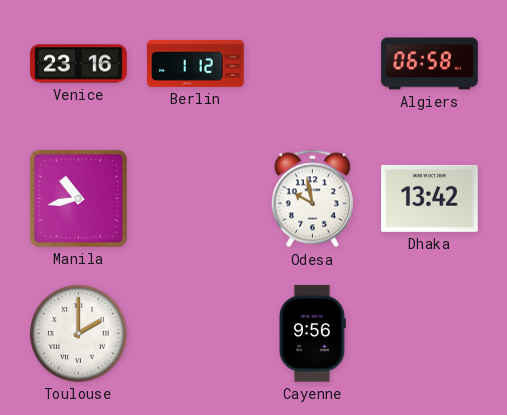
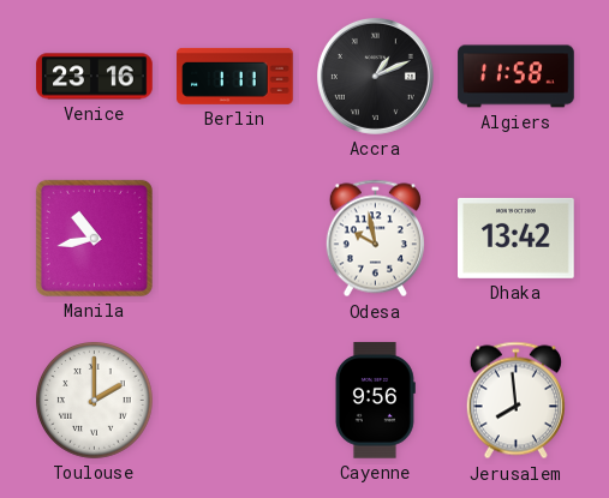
Berlin: 1:12 -> 1:11 (235, 76)
Accra: none -> 1:11 (375, 76)
Algiers: 06:58 -> 11:58 (517, 77)
Jerusalem: none -> 7:59 (515, 401)
